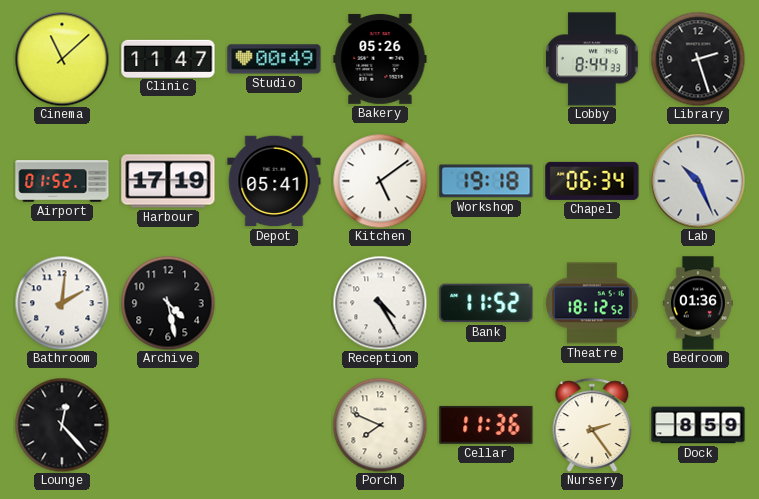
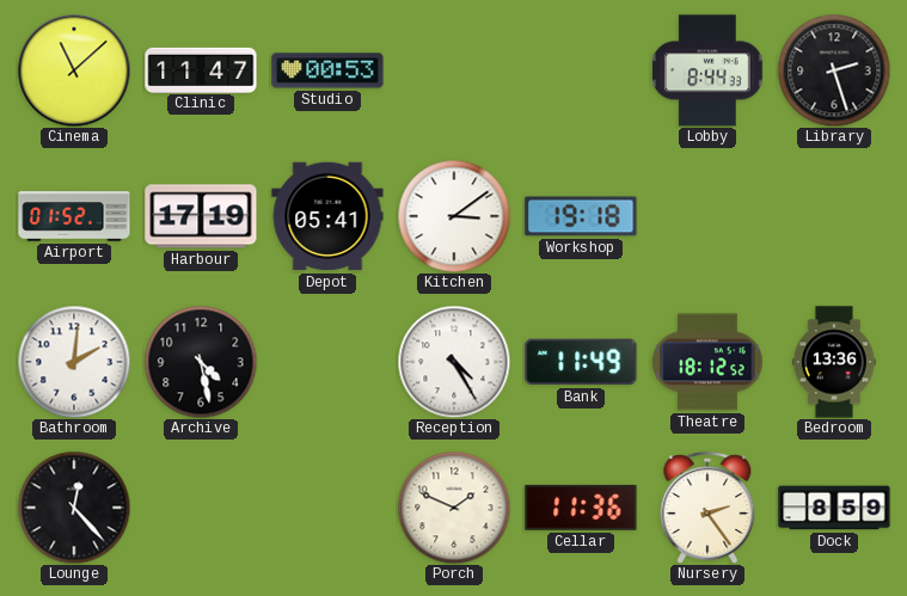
Studio: 00:49 -> 00:53 (327, 70)
Bakery: 05:26 -> none (380, 59)
Kitchen: 5:09 -> 3:09 (454, 216)
Chapel: 06:34 -> none (592, 181)
Lab: 10:26 -> none (698, 181)
Bank: 11:52 -> 11:49 (581, 362)
Bedroom: 01:36 -> 13:36 (834, 362)
Porch: 7:49 -> 1:49 (454, 508)
